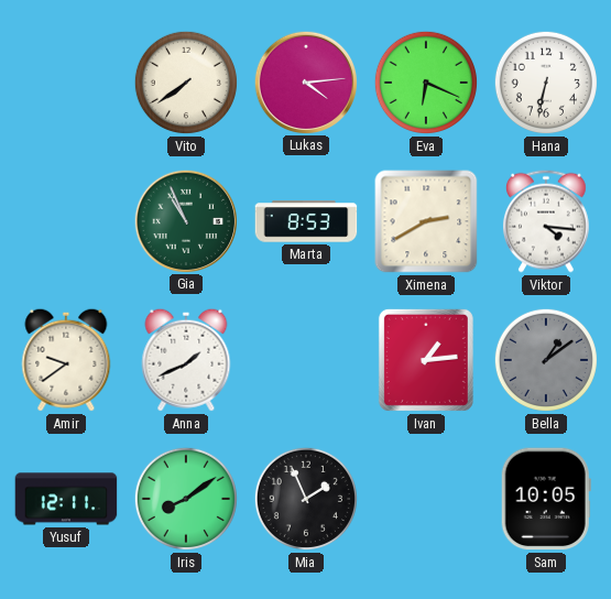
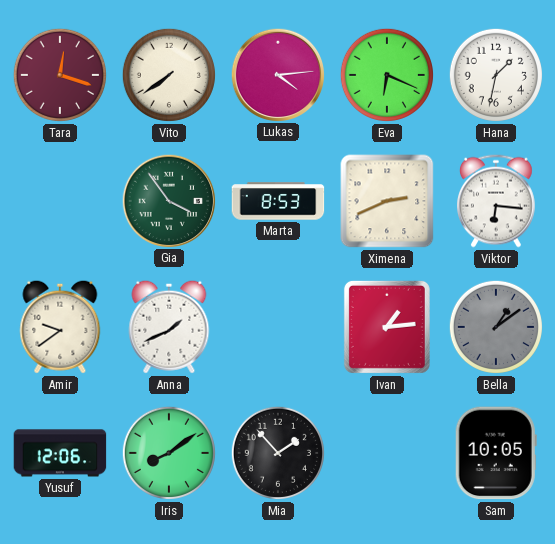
Tara: none -> 12:18 (60, 75)
Hana: 6:32 -> 1:32 (496, 75)
Gia: 10:56 -> 3:54 (168, 200)
Ximena: 2:40 -> 2:41 (387, 201)
Viktor: 4:16 -> 6:16 (497, 201)
Yusuf: 12:11 -> 12:06 (60, 453)
Mia: 1:56 -> 1:53 (278, 453)
